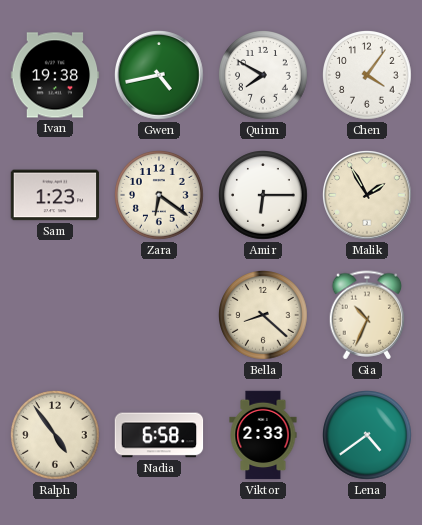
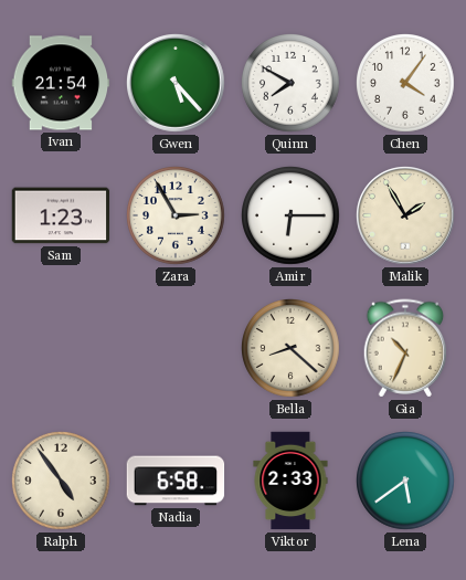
Ivan: 19:38 -> 21:54 (61, 83)
Gwen: 4:43 -> 5:23 (177, 84)
Zara: 6:21 -> 2:55 (177, 217)
Lena: 4:39 -> 5:39 (406, 482)
